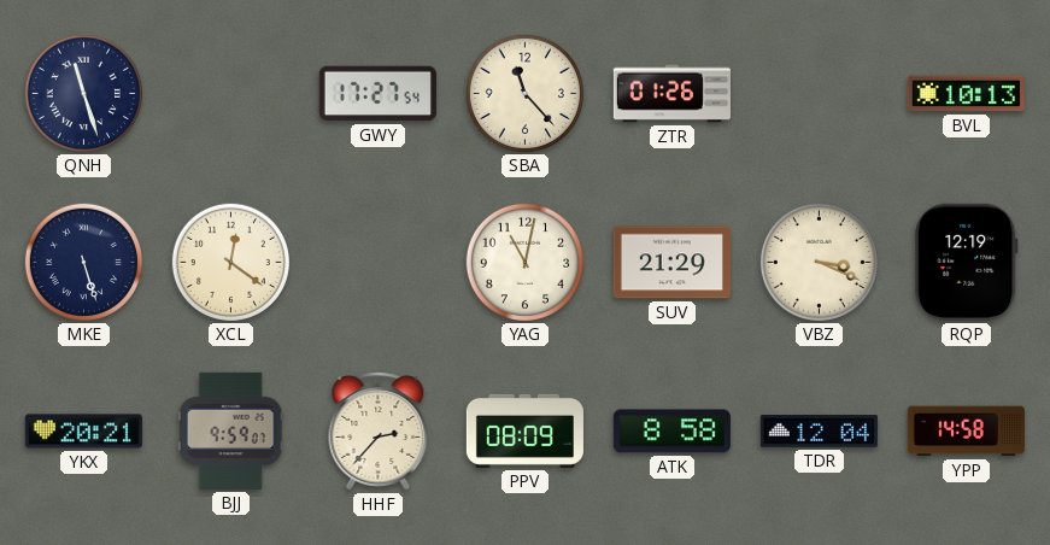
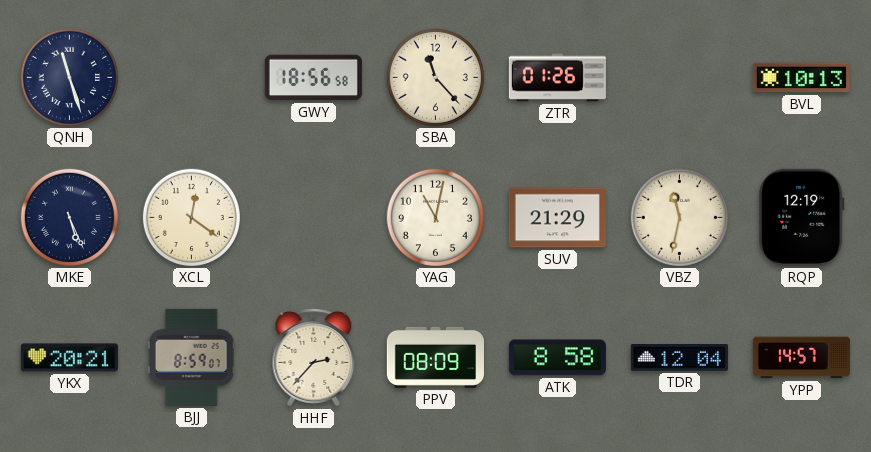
GWY: 17:27 -> 18:56 (313, 78)
MKE: 5:27 -> 5:26 (69, 217)
VBZ: 3:19 -> 11:32 (679, 217)
BJJ: 9:59 -> 8:59 (191, 357)
YPP: 14:58 -> 14:57 (801, 358)
